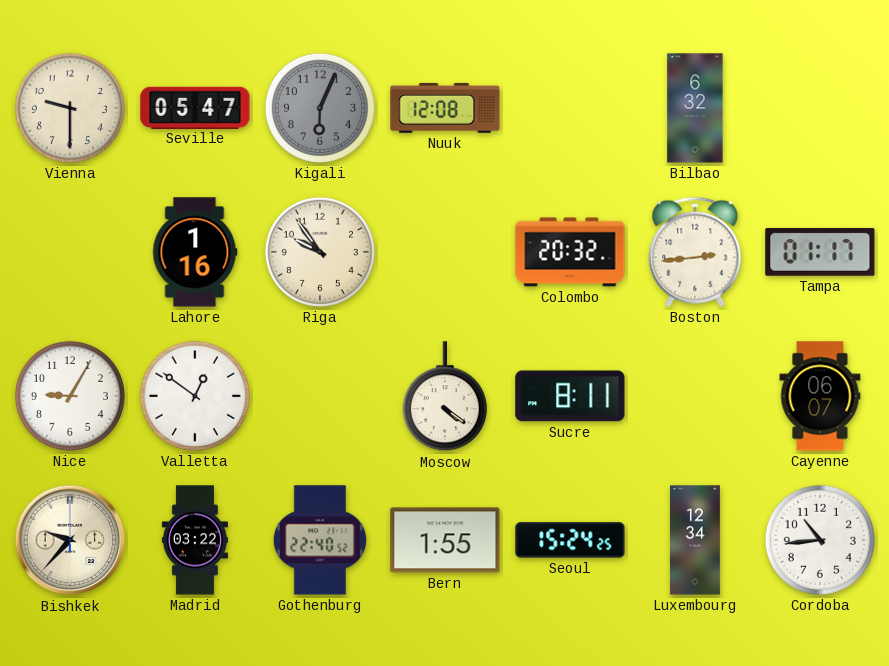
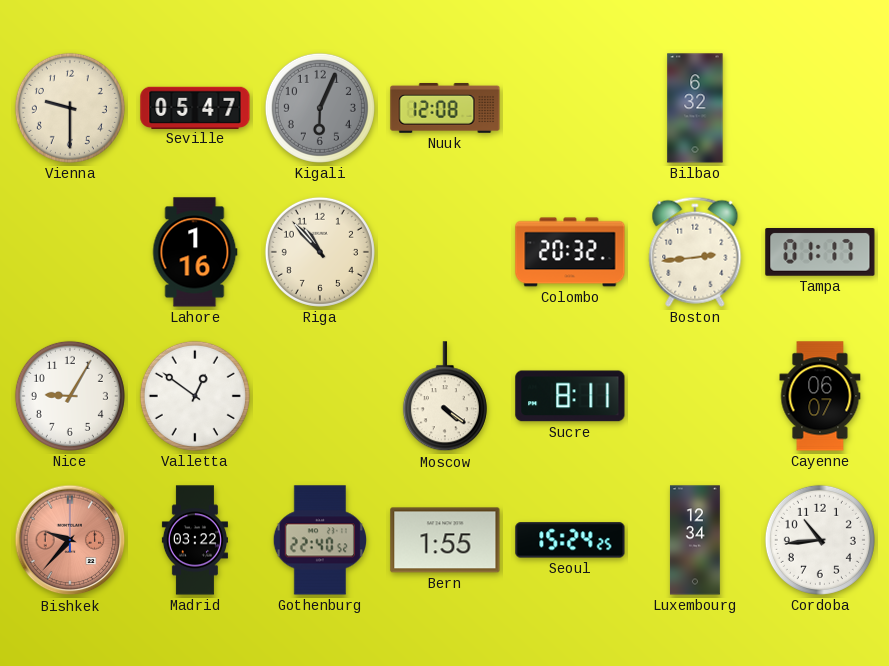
Riga: 9:54 -> 10:53 (320, 252)
Bishkek dial: cream -> salmon (70, 540)
